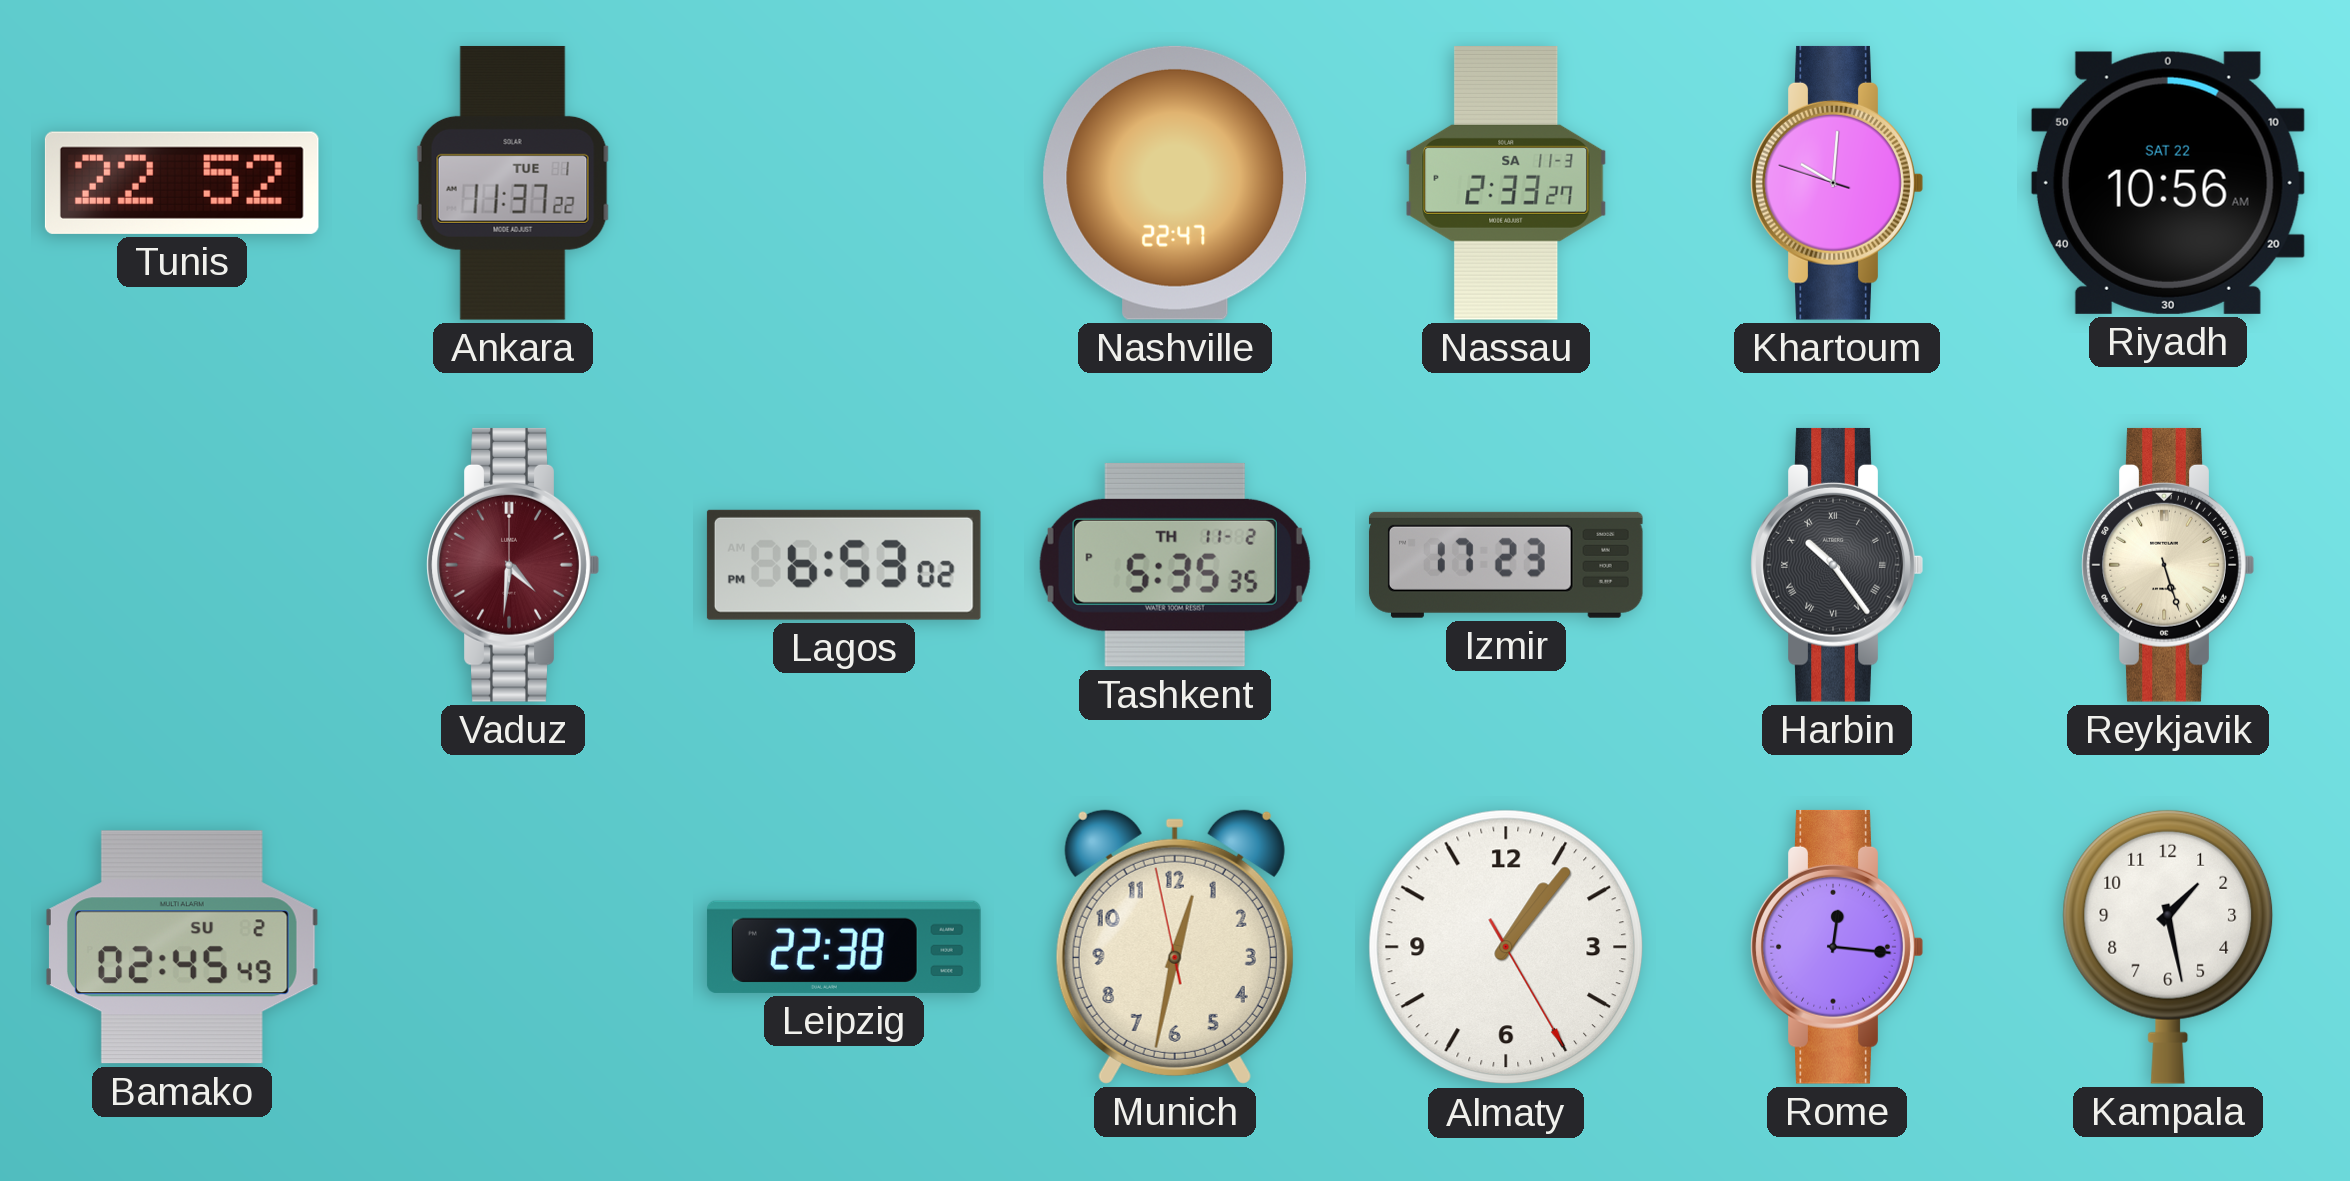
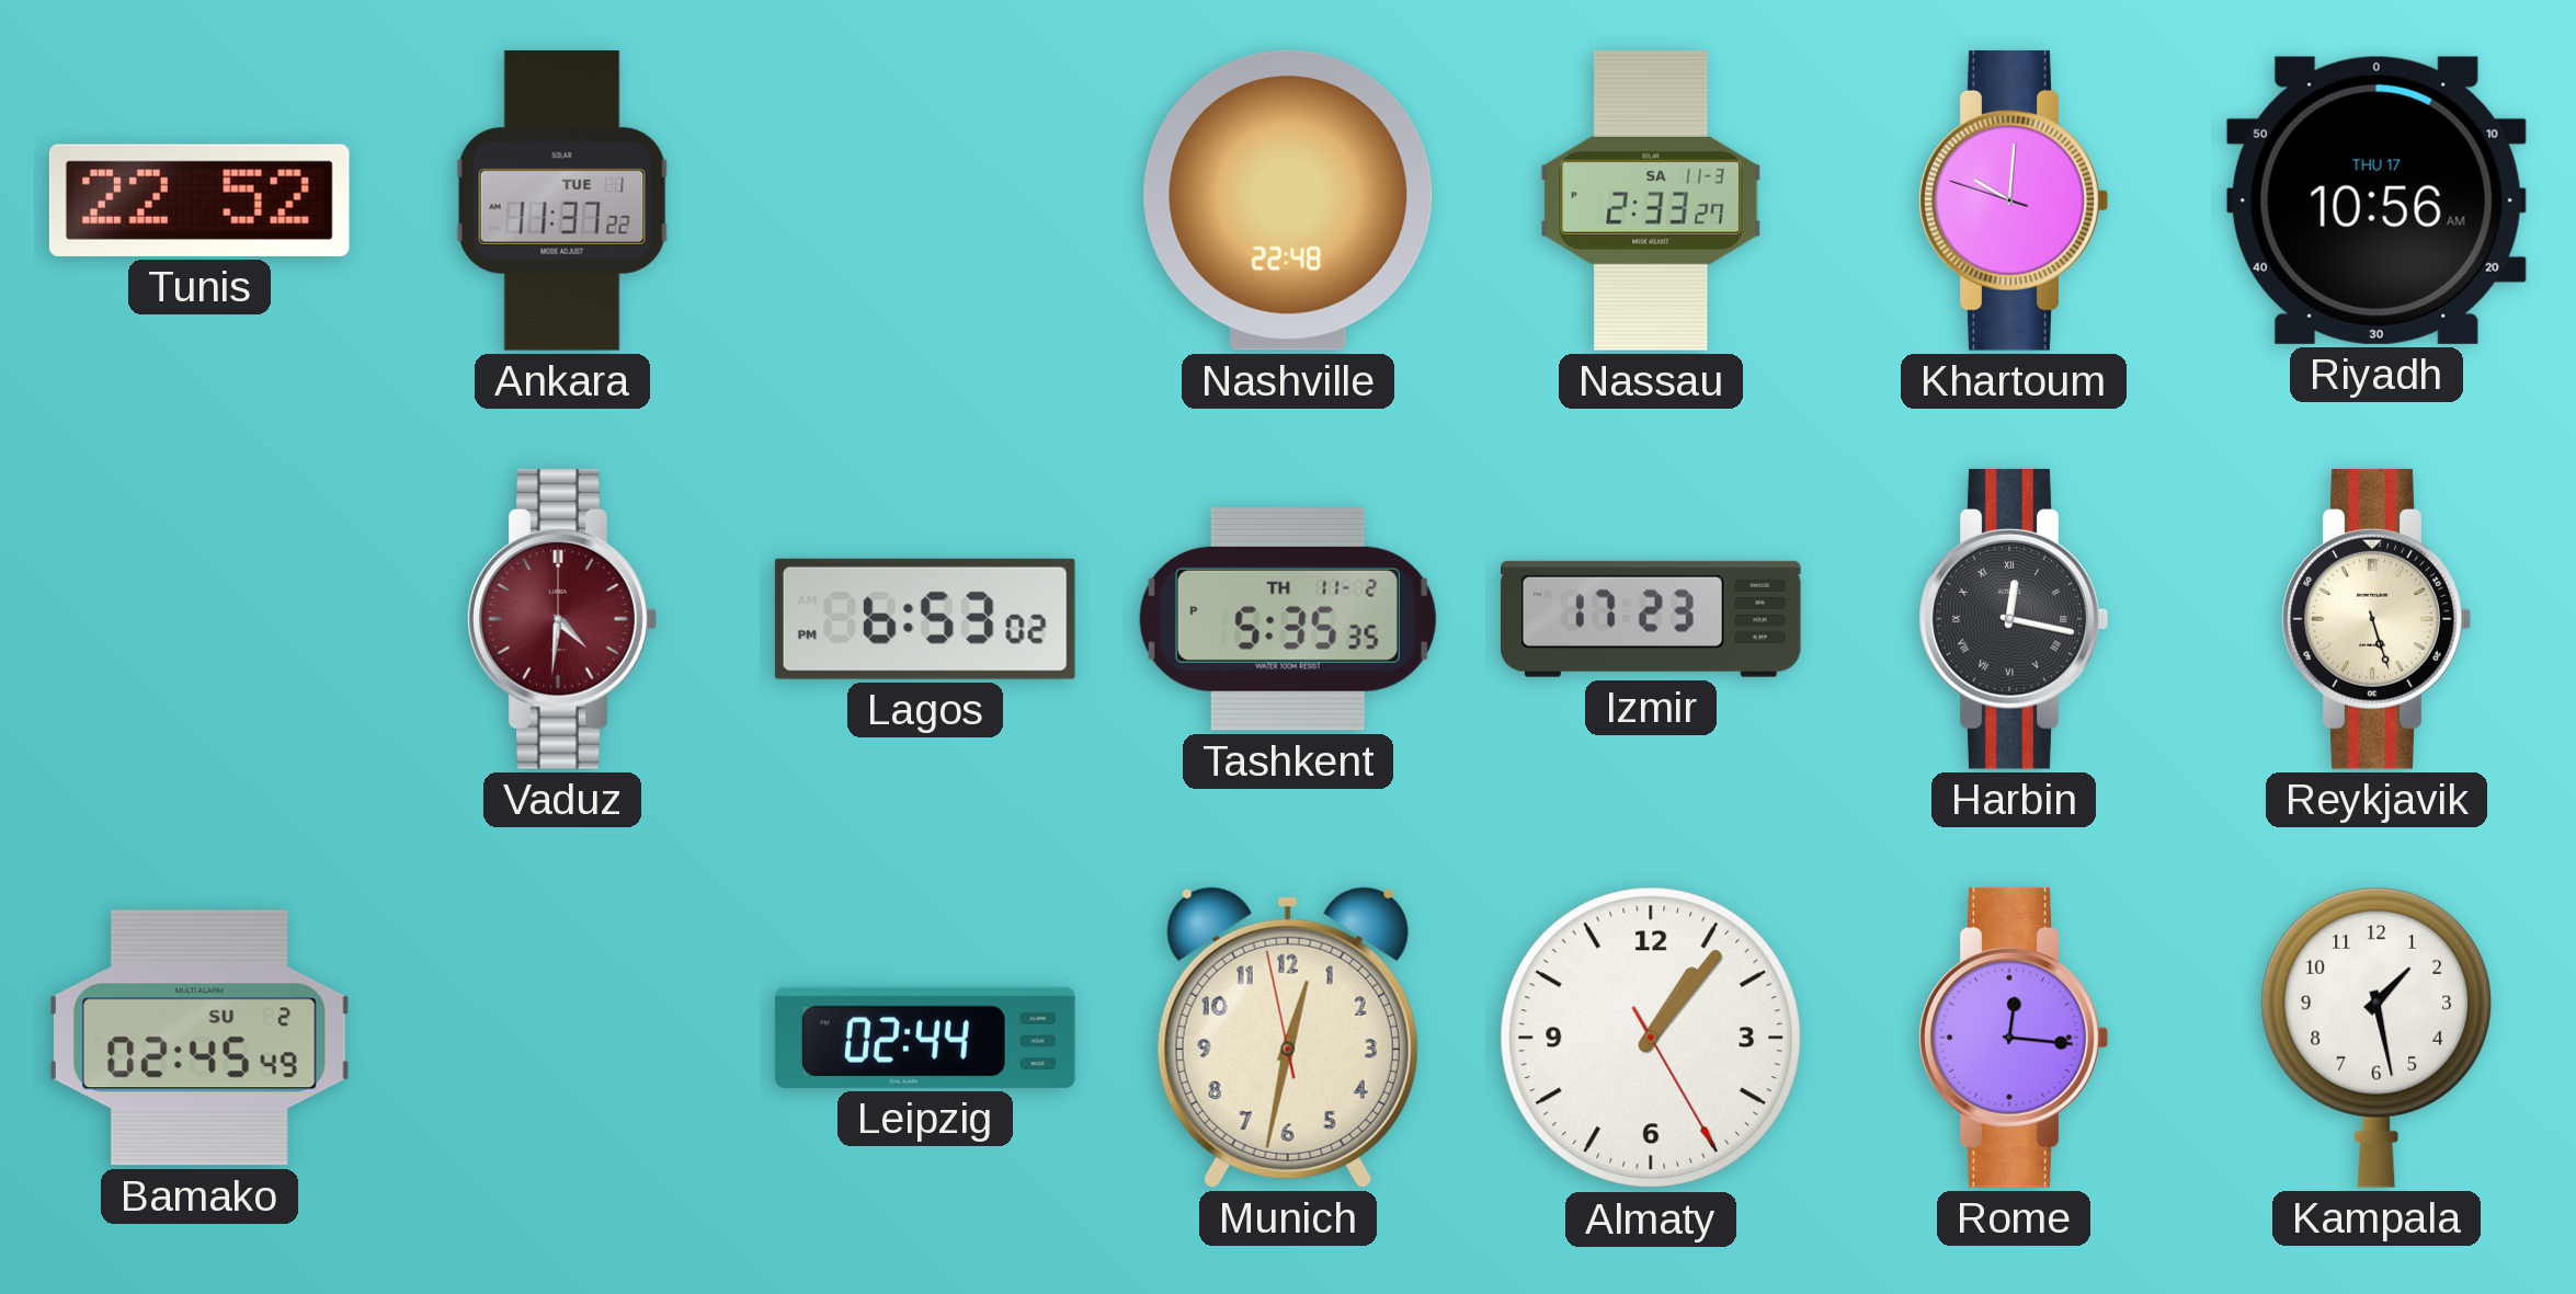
Nashville: 22:47 -> 22:48 (1288, 201)
Riyadh date: SAT 22 -> THU 17 (2376, 201)
Harbin: 10:24 -> 12:17 (2014, 619)
Leipzig: 22:38 -> 02:44 (925, 1038)
